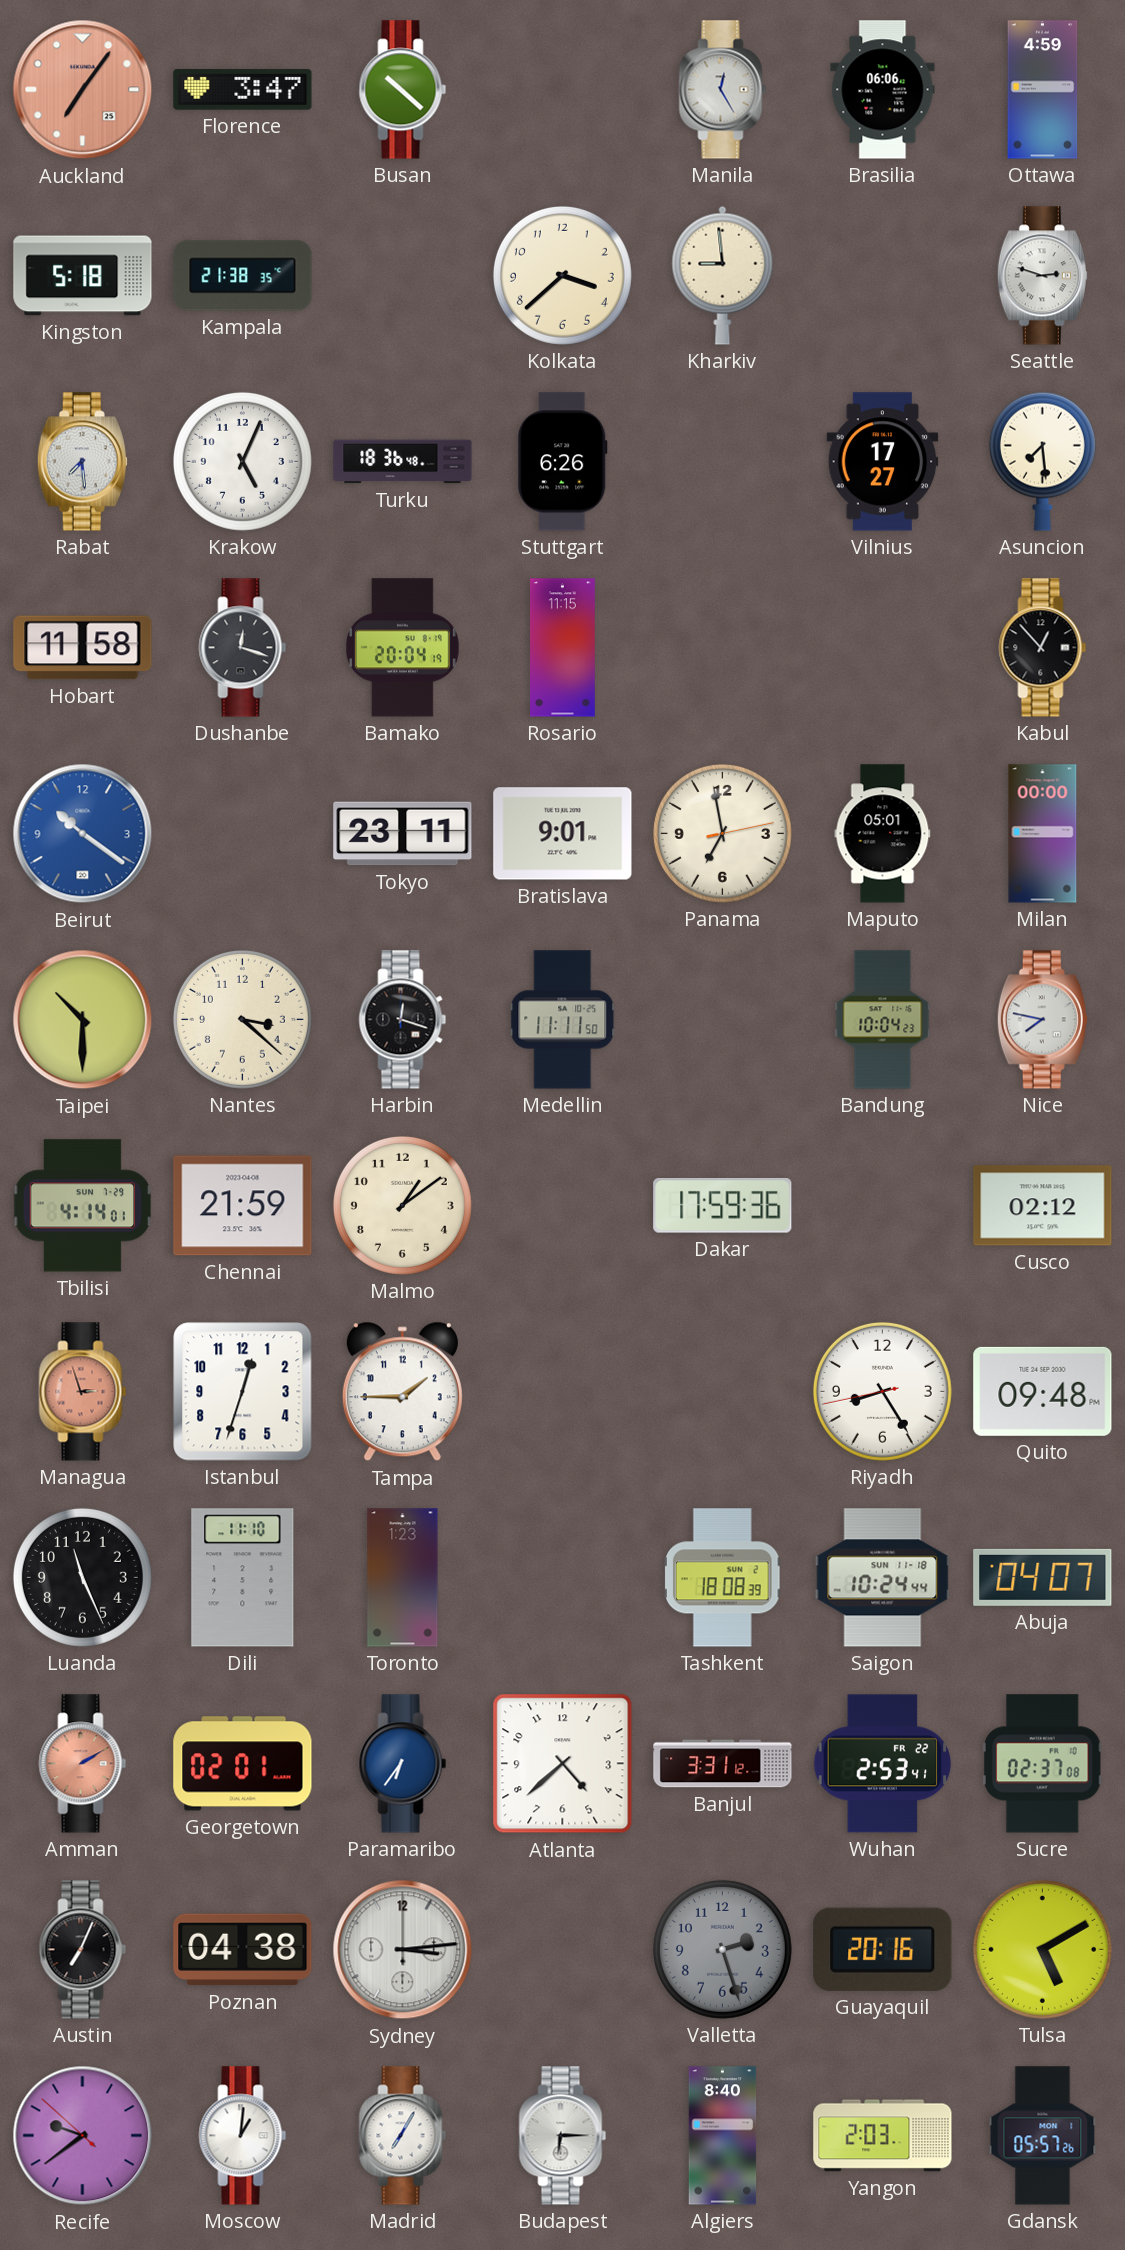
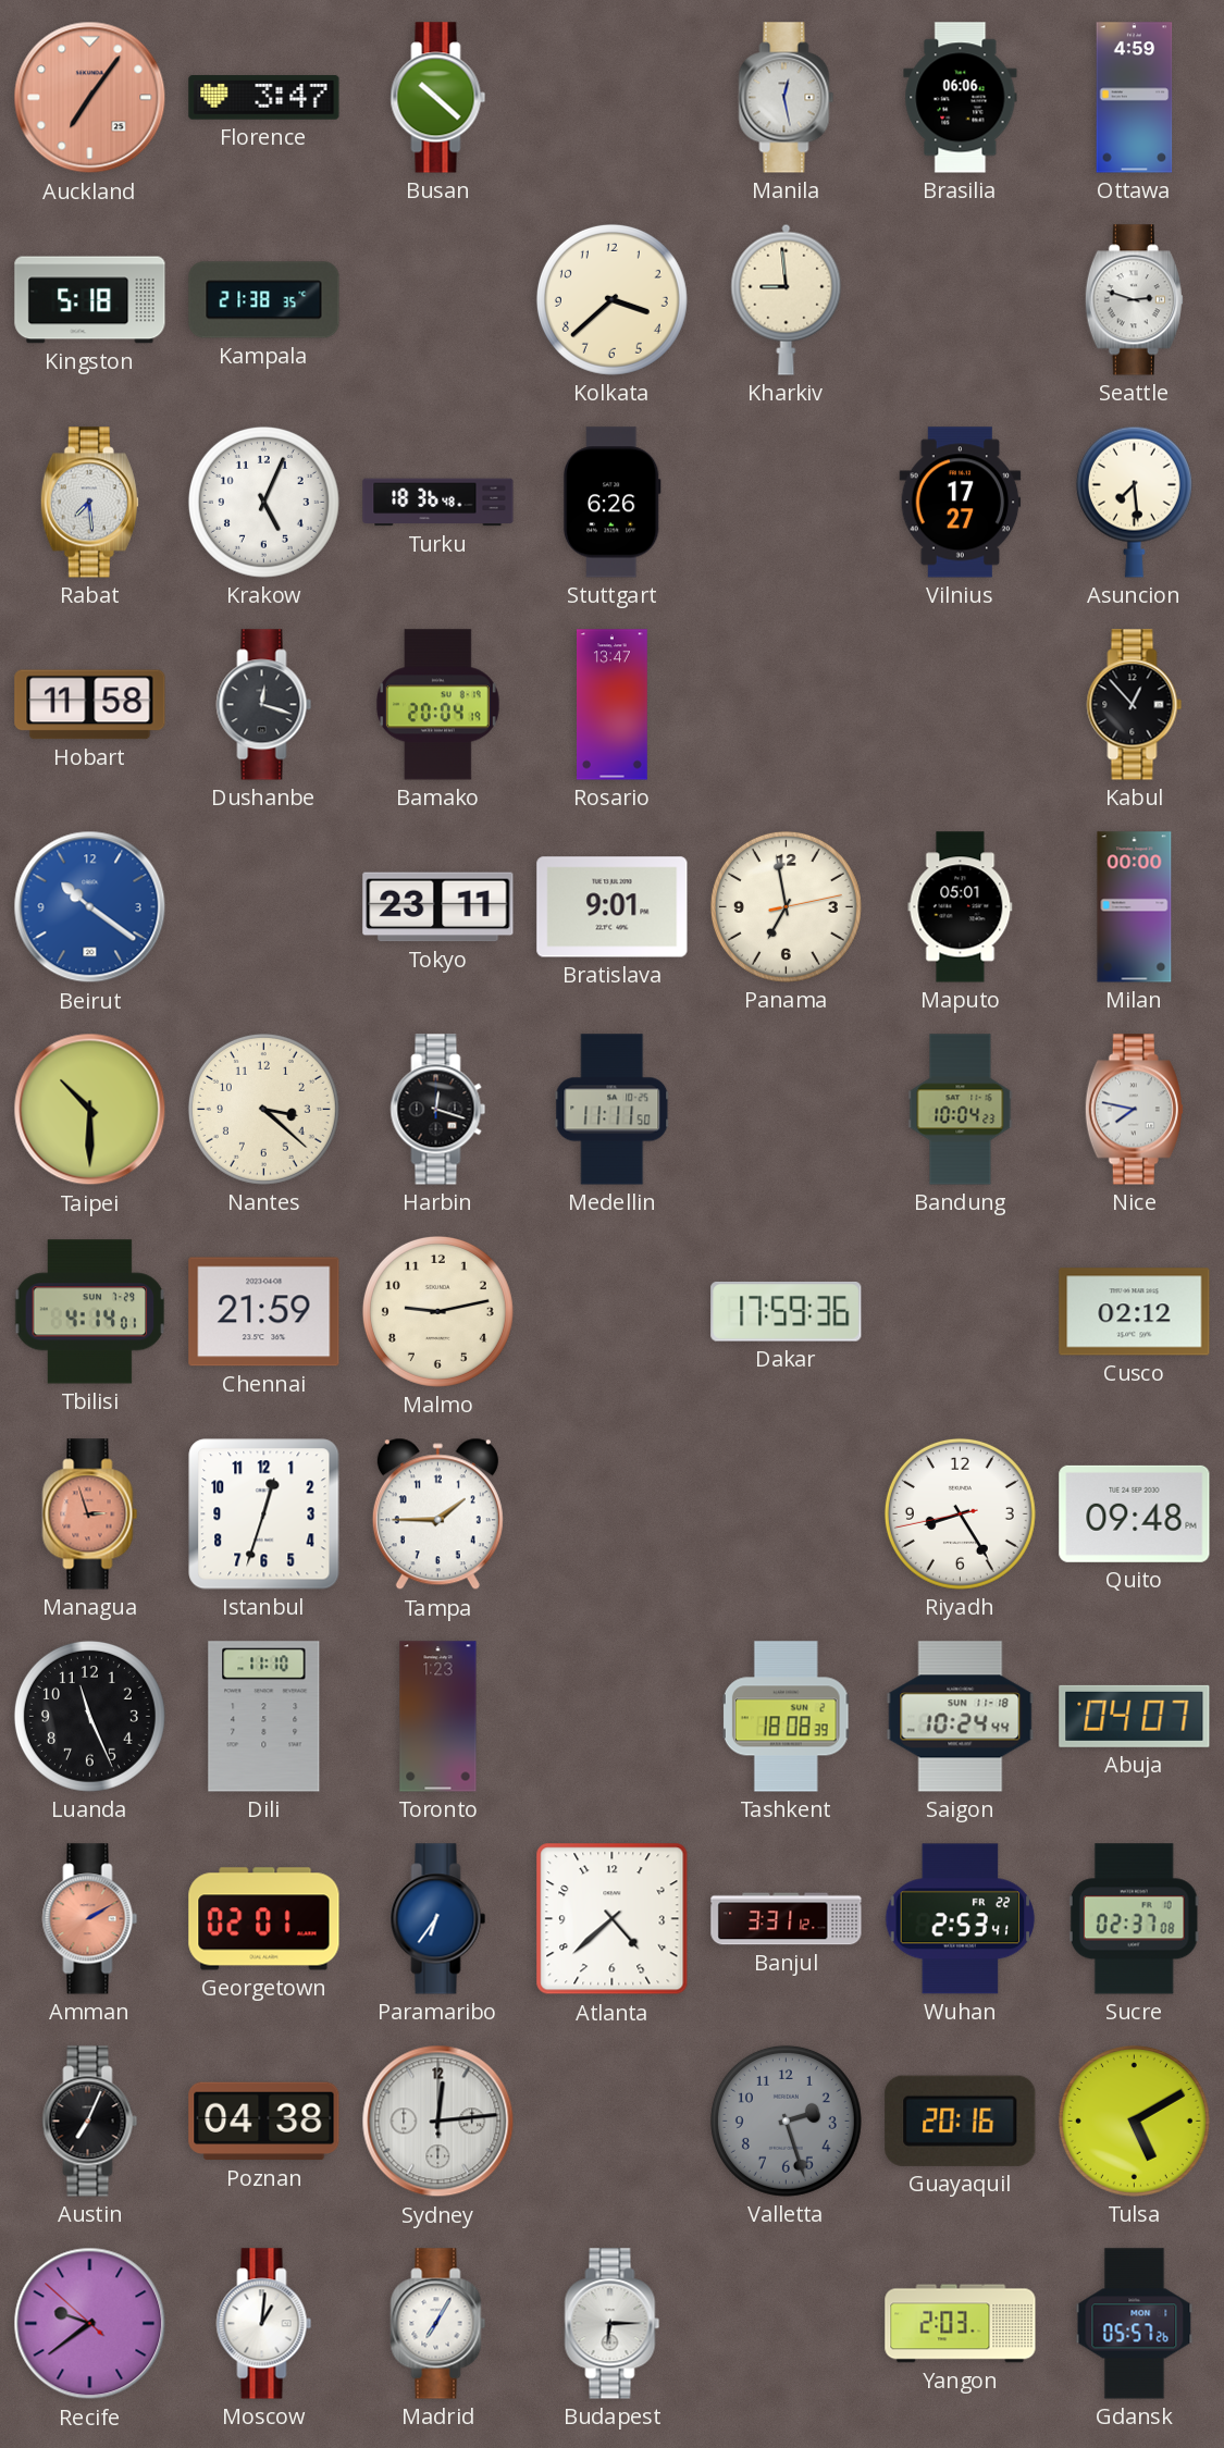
Manila: 12:25 -> 12:28 (787, 98)
Rosario: 11:15 -> 13:47 (613, 705)
Malmo: 1:09 -> 9:13 (437, 1311)
Sydney: 3:14 -> 12:14 (438, 2122)
Algiers: 8:40 -> none (723, 2136)
